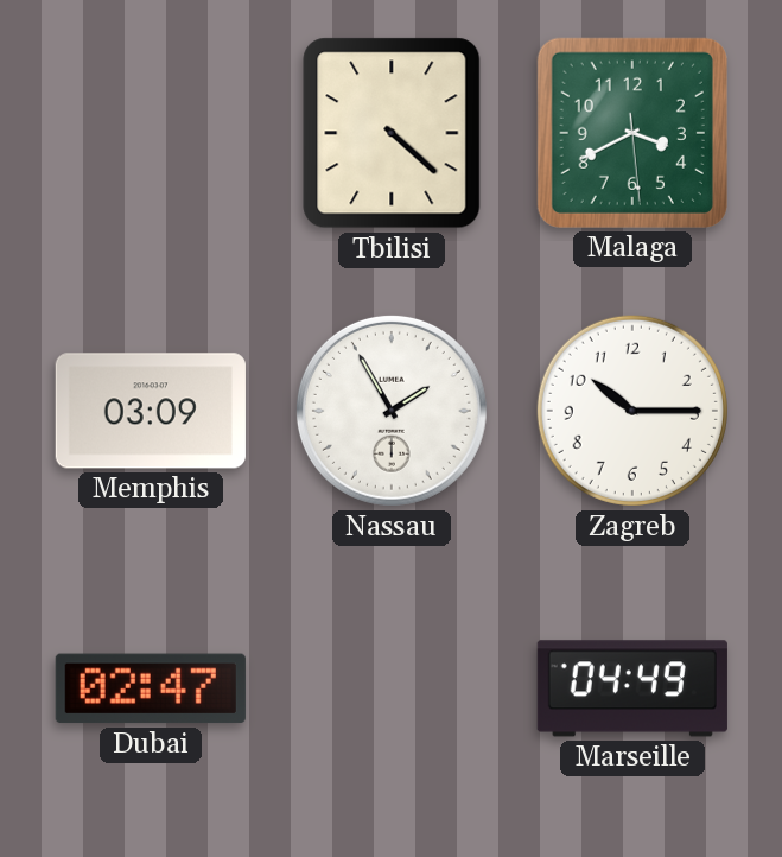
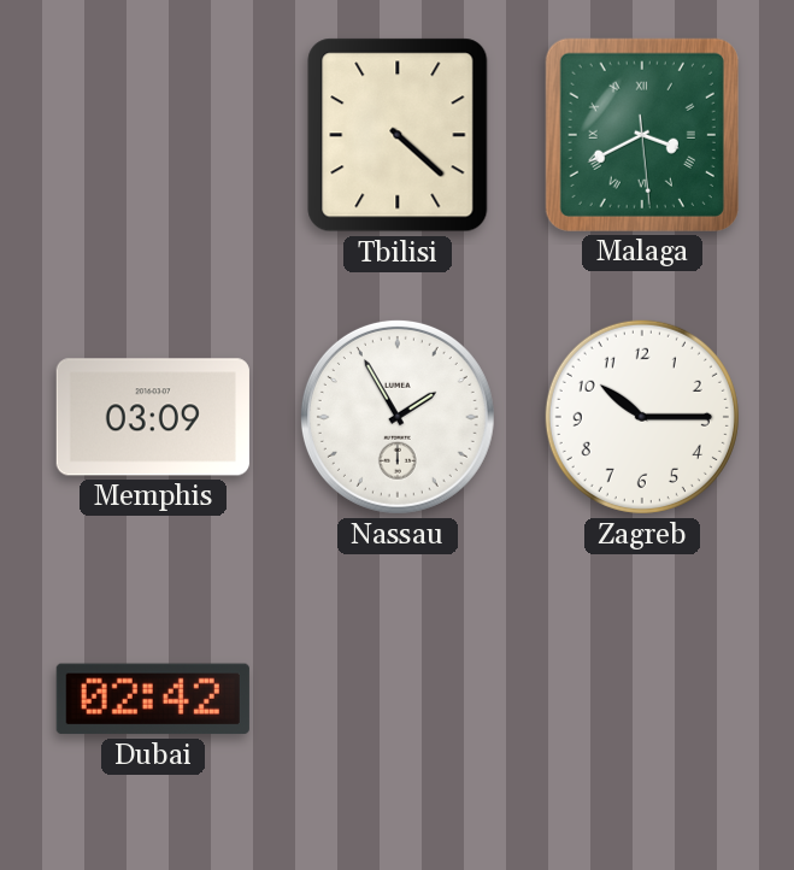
Malaga numerals: Arabic -> Roman (642, 135)
Dubai: 02:47 -> 02:42 (153, 699)
Marseille: 04:49 -> none (632, 688)
